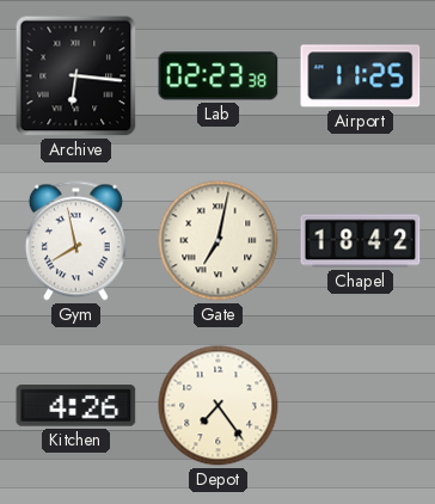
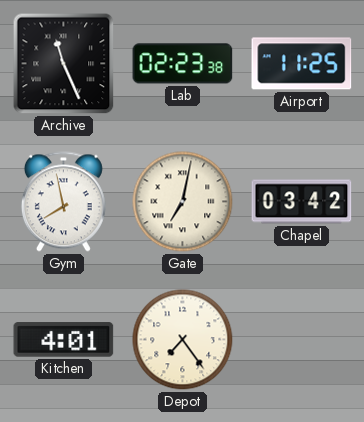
Archive: 6:16 -> 11:26 (64, 64)
Chapel: 18:42 -> 03:42 (302, 202)
Kitchen: 4:26 -> 4:01 (64, 340)
